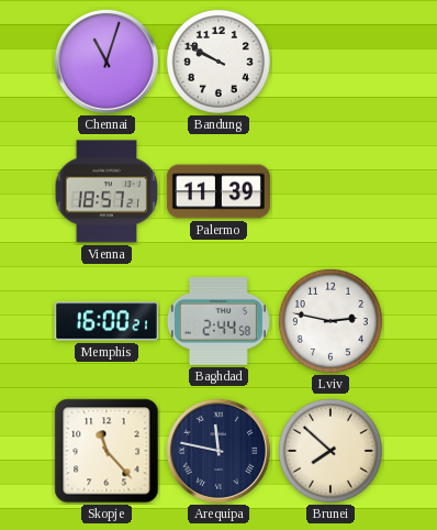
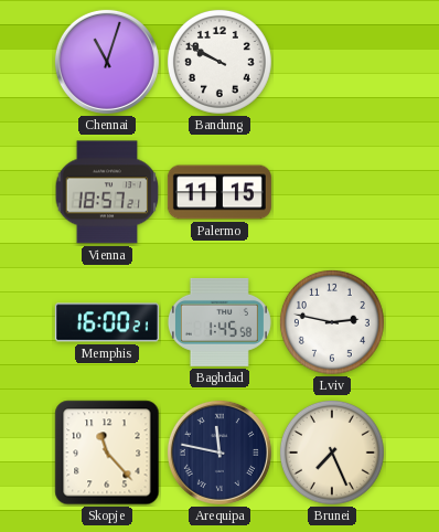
Palermo: 11:39 -> 11:15 (219, 192)
Baghdad: 2:44 -> 1:45 (219, 322)
Brunei: 7:52 -> 7:26 (332, 453)
